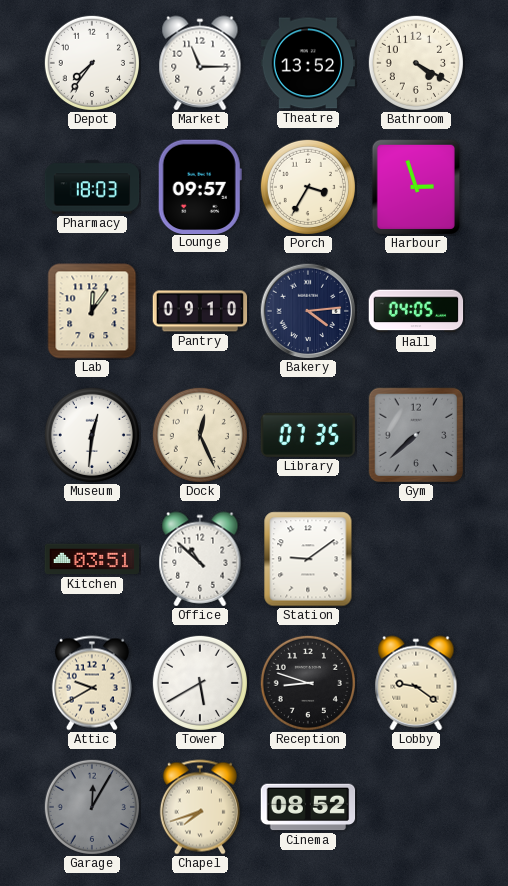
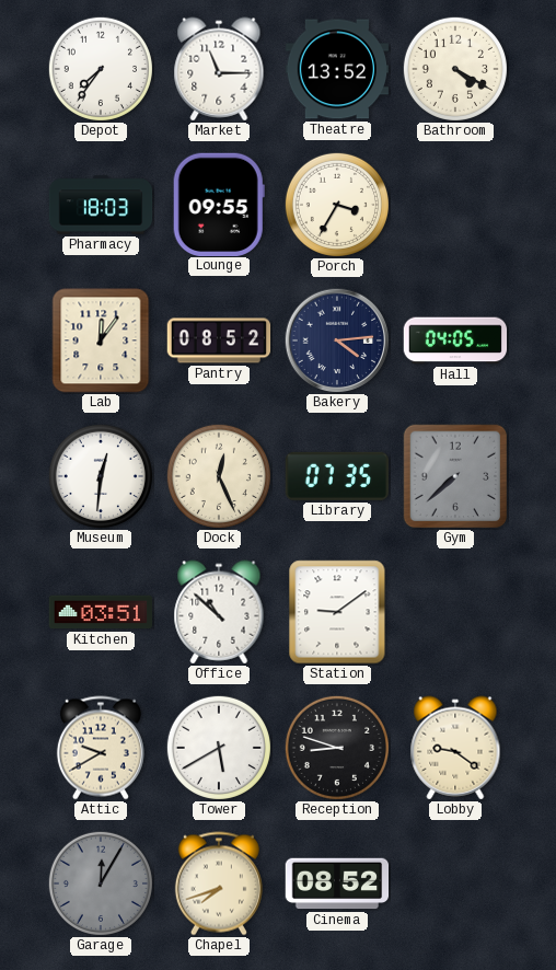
Lounge: 09:57 -> 09:55 (219, 204)
Harbour: 2:57 -> none (415, 186)
Pantry: 09:10 -> 08:52 (219, 340)
